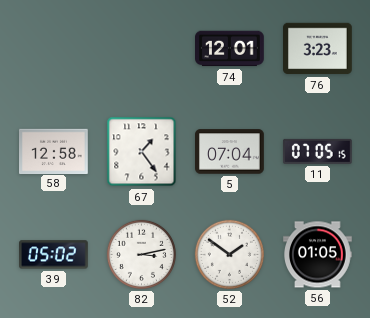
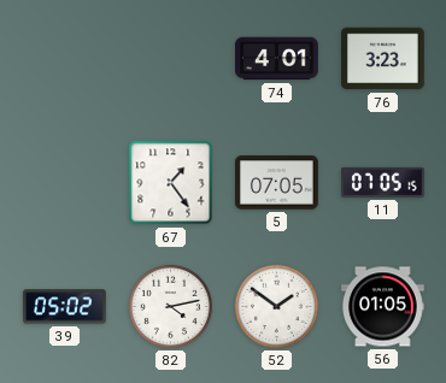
74: 12:01 -> 4:01 (277, 59)
58: 12:58 -> none (54, 151)
5: 07:04 -> 07:05 (277, 183)
82: 3:13 -> 4:13 (170, 306)
